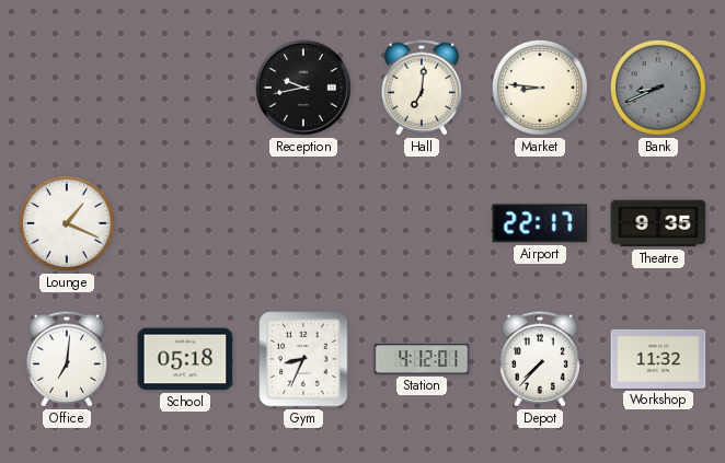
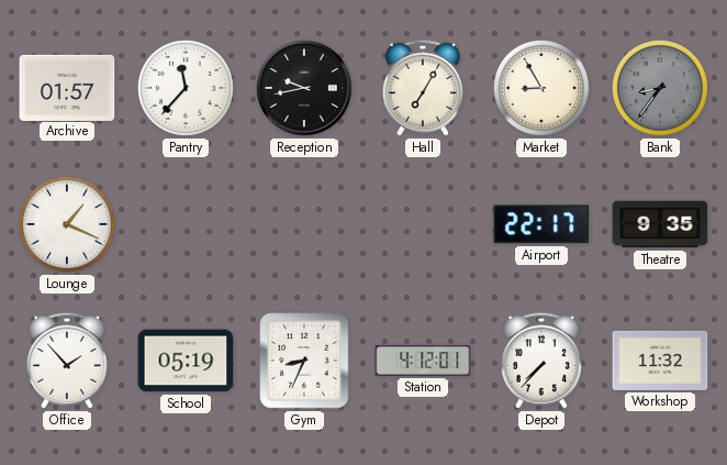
Archive: none -> 01:57 (67, 87)
Pantry: none -> 11:37 (186, 88)
Hall: 7:01 -> 7:05 (423, 88)
Market: 8:46 -> 8:55 (541, 88)
Bank: 8:41 -> 8:36 (660, 88)
Office: 7:01 -> 1:53 (67, 361)
School: 05:18 -> 05:19 (186, 361)
